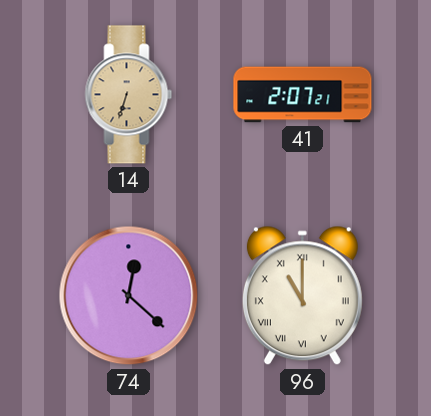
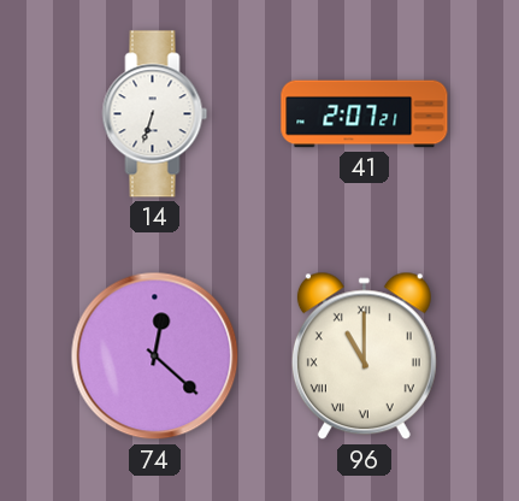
14 dial: champagne -> white (155, 114)
